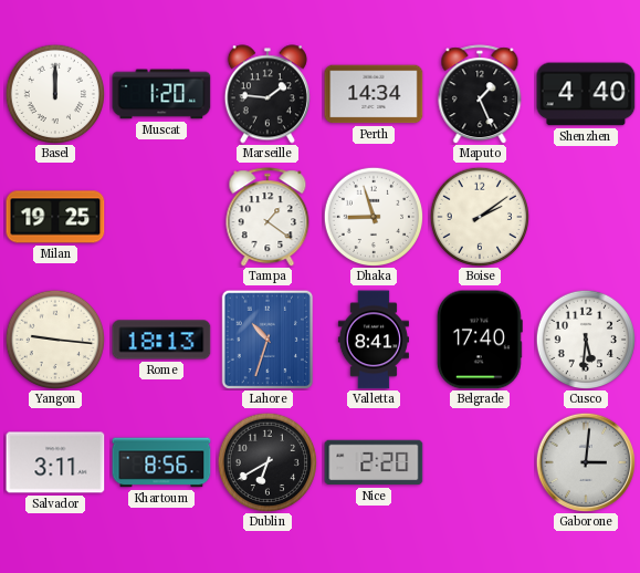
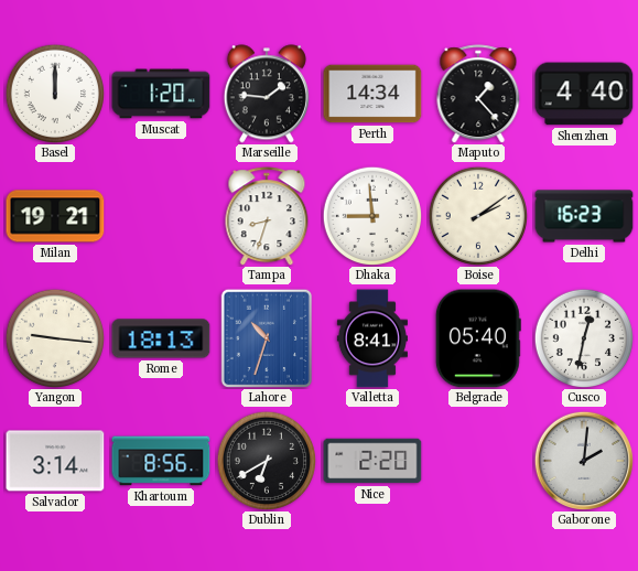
Maputo: 1:26 -> 1:23 (478, 94)
Milan: 19:25 -> 19:21 (55, 216)
Tampa: 1:21 -> 8:33 (267, 216)
Dhaka: 8:57 -> 8:59 (371, 215)
Delhi: none -> 16:23 (584, 216)
Belgrade: 17:40 -> 05:40 (478, 338)
Cusco: 5:31 -> 12:32 (583, 337)
Salvador: 3:11 -> 3:14 (55, 461)
Gaborone: 3:01 -> 2:01 (583, 460)
